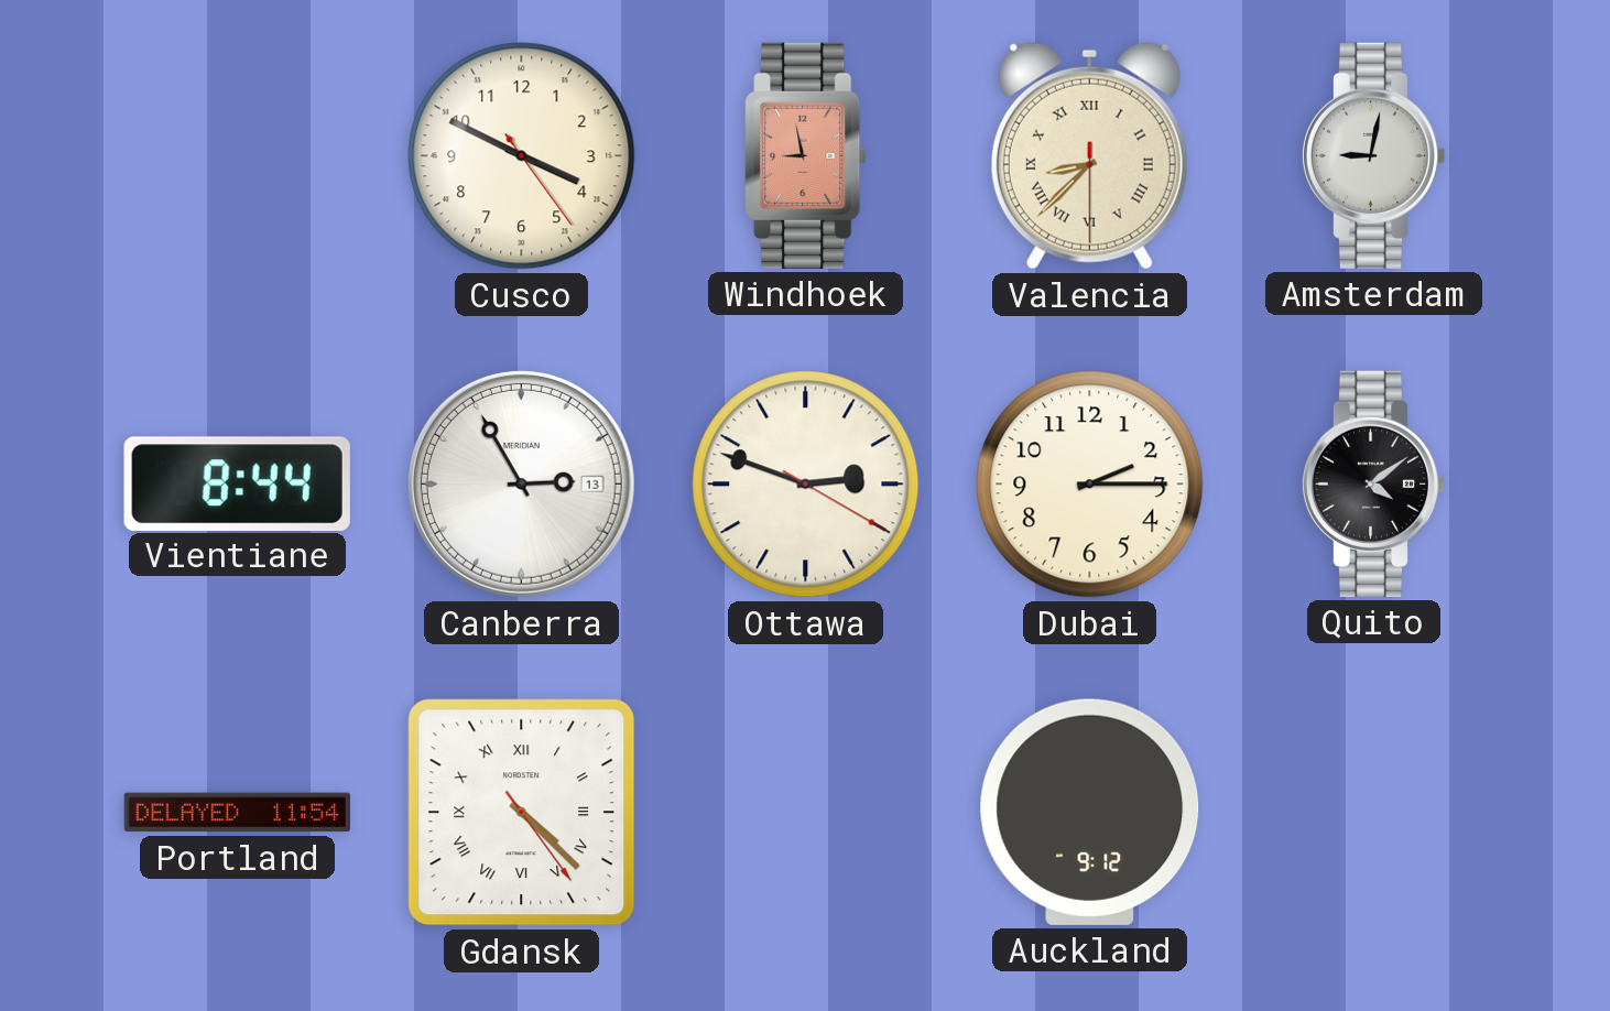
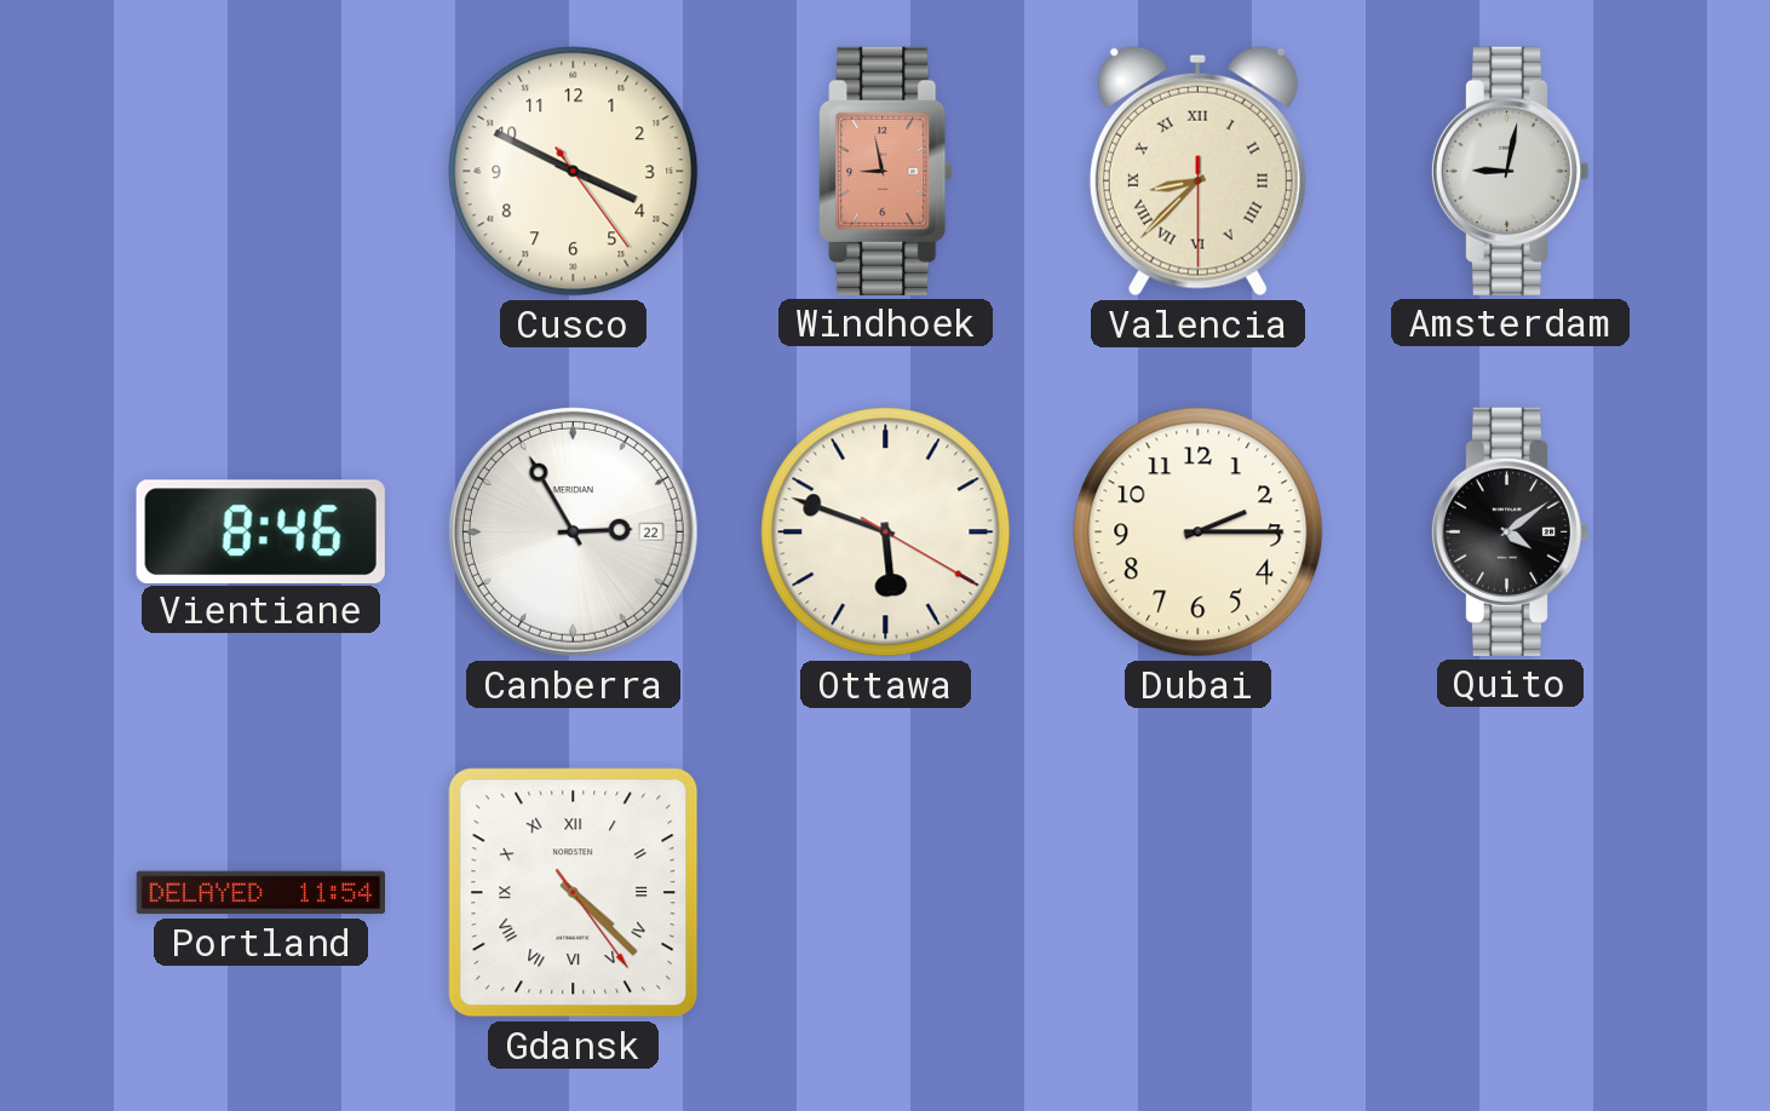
Vientiane: 8:44 -> 8:46 (260, 531)
Canberra date: 13 -> 22 (573, 531)
Ottawa: 2:48 -> 5:48 (886, 533)
Auckland: 9:12 -> none (1090, 812)
